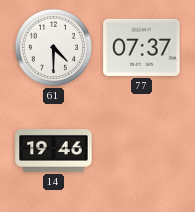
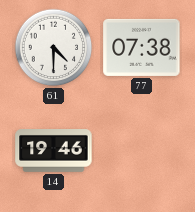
77: 07:37 -> 07:38 (142, 47)
